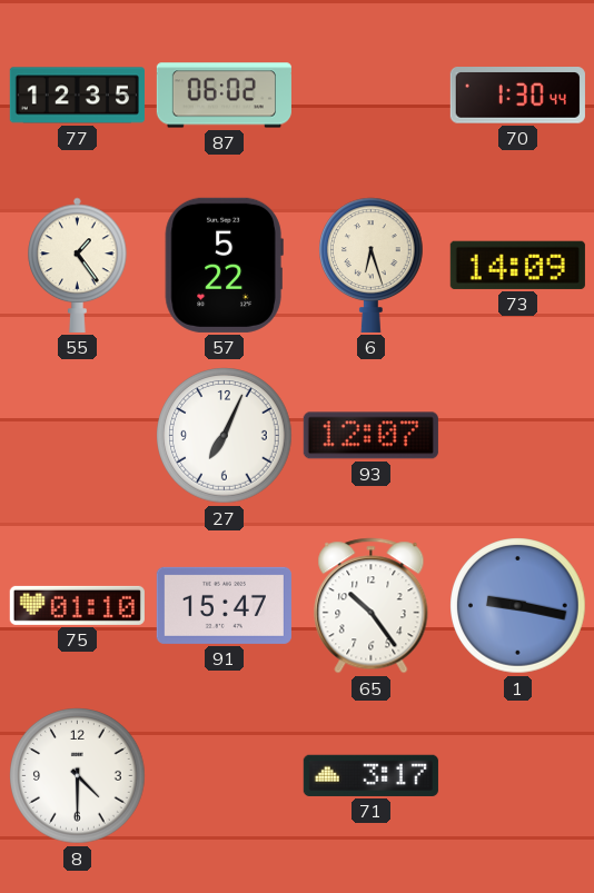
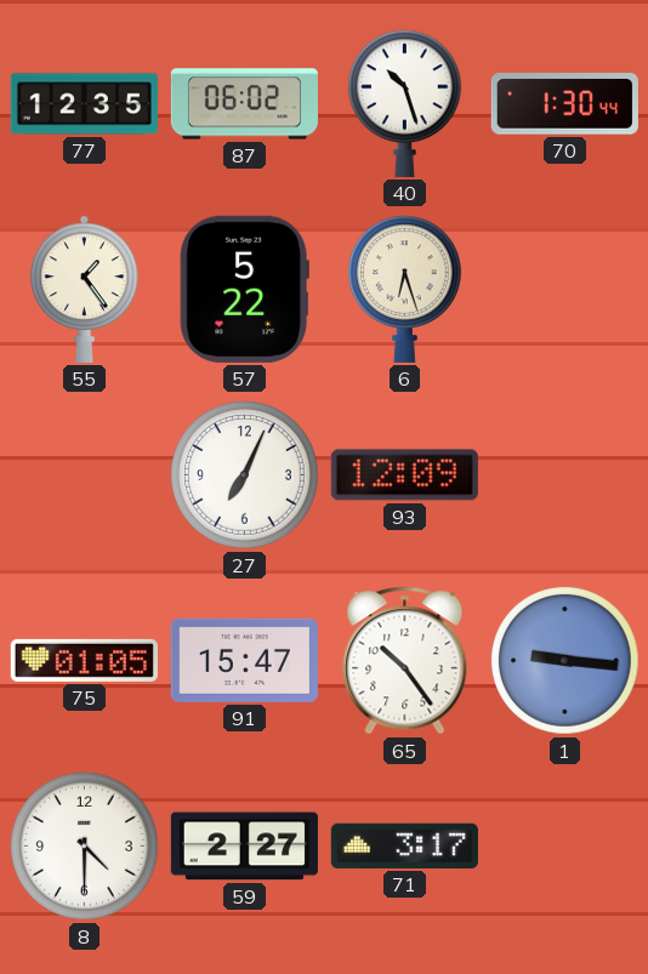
40: none -> 10:27 (405, 103)
73: 14:09 -> none (517, 265)
93: 12:07 -> 12:09 (404, 475)
75: 01:10 -> 01:05 (84, 660)
1: 9:17 -> 9:16 (565, 661)
59: none -> 2:27 (244, 847)
